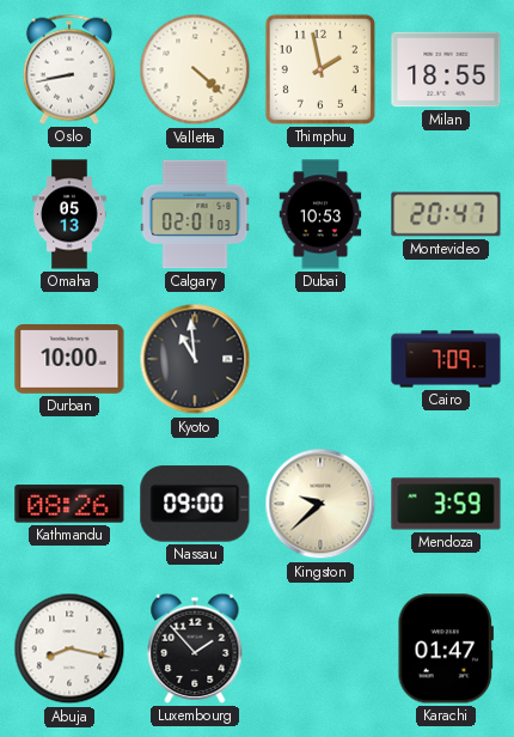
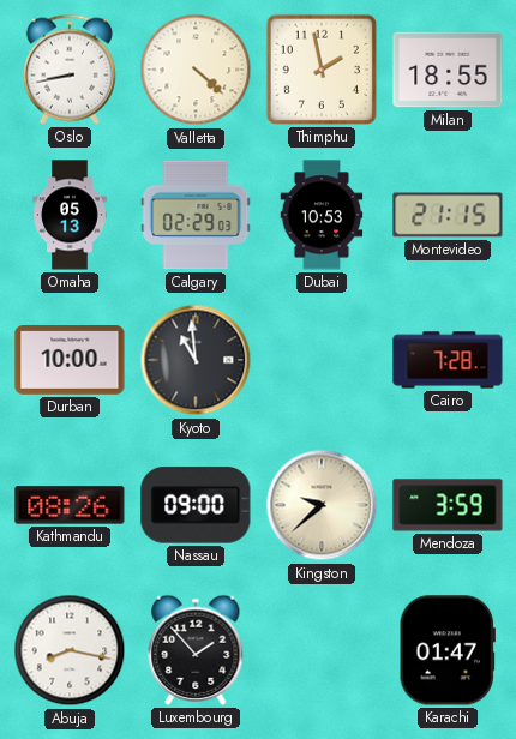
Calgary: 02:01 -> 02:29 (196, 215)
Montevideo: 20:47 -> 21:15 (448, 215)
Cairo: 7:09 -> 7:28 (448, 360)
